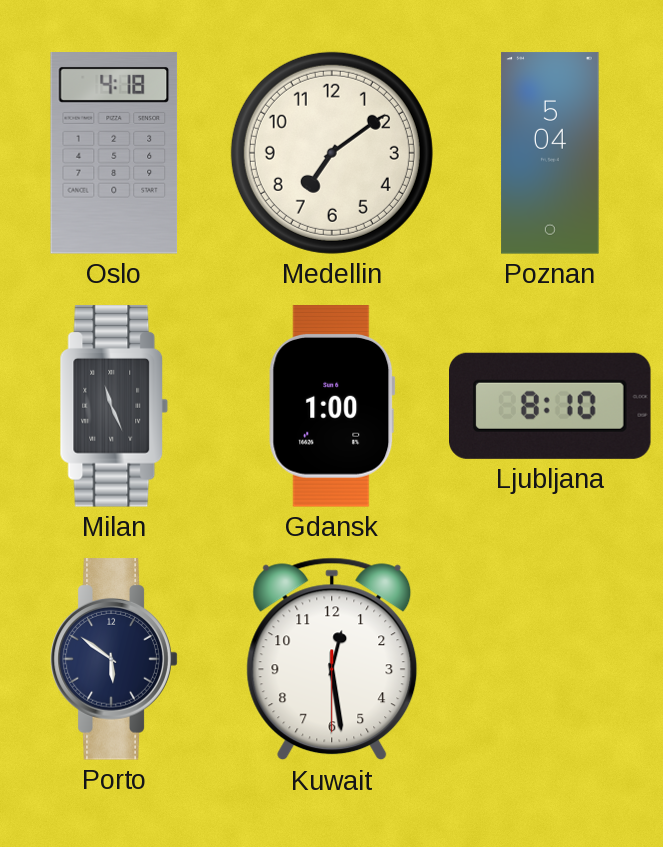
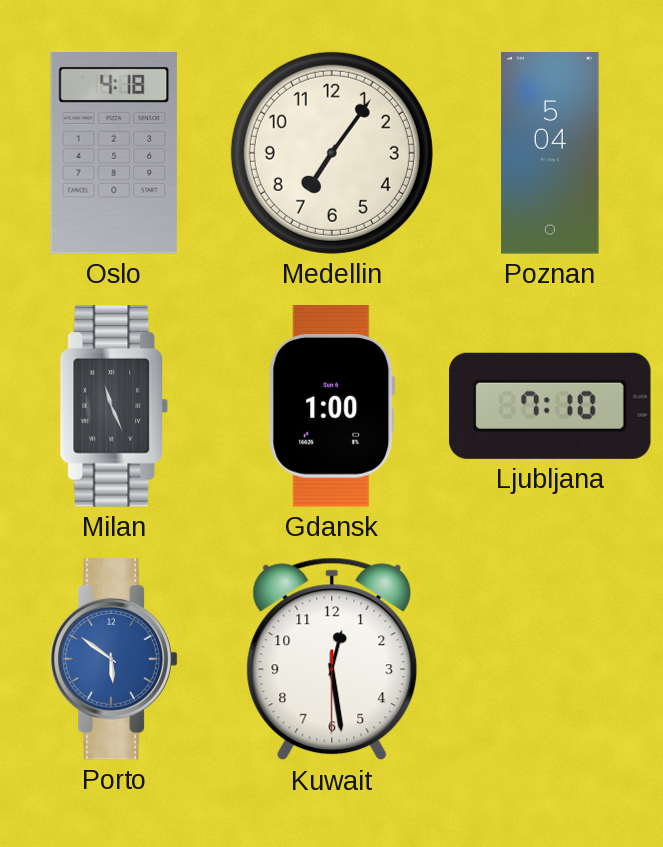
Medellin: 7:09 -> 7:06 (332, 153)
Ljubljana: 8:10 -> 7:10 (551, 406)
Porto dial: navy -> blue (114, 659)
